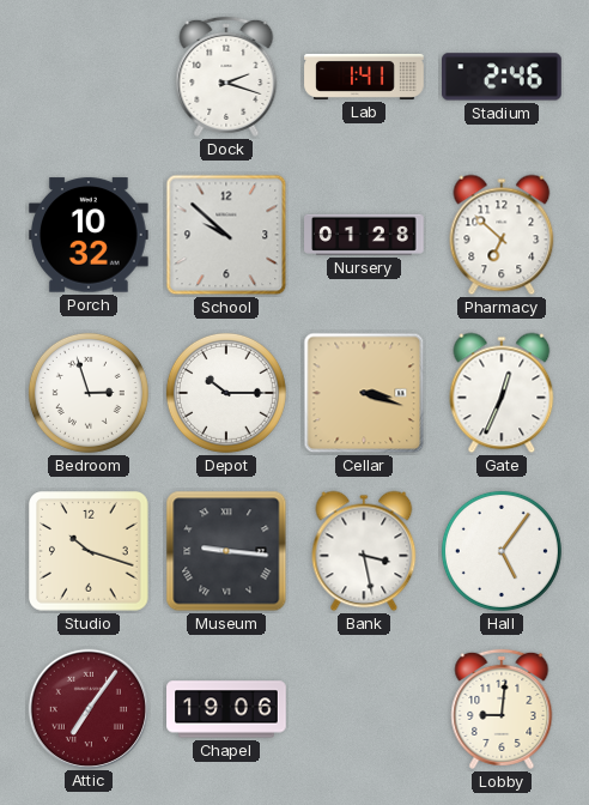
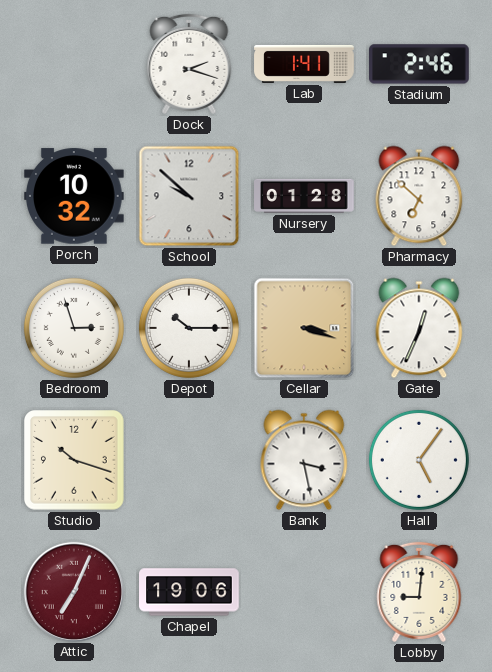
Museum: 9:16 -> none (226, 551)
Attic: 7:06 -> 7:04 (73, 591)
